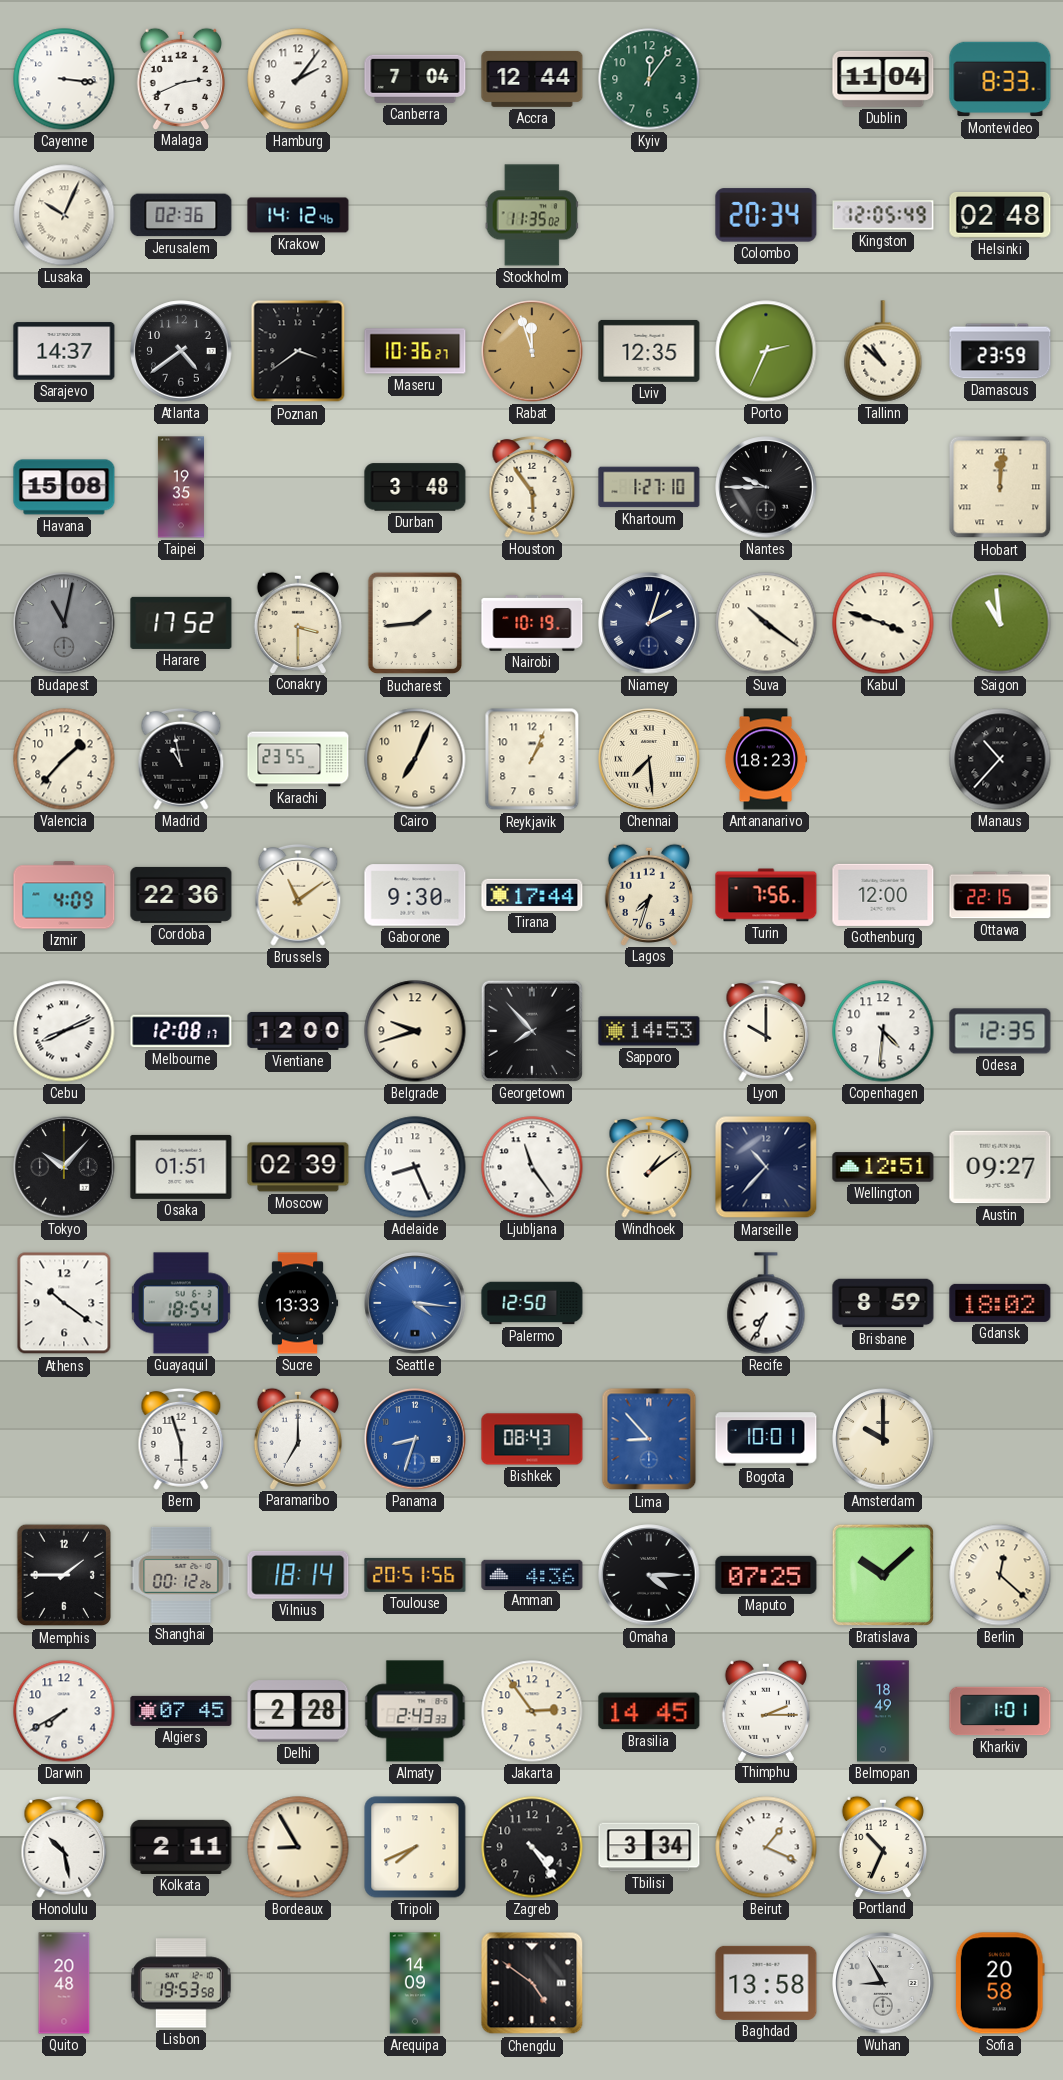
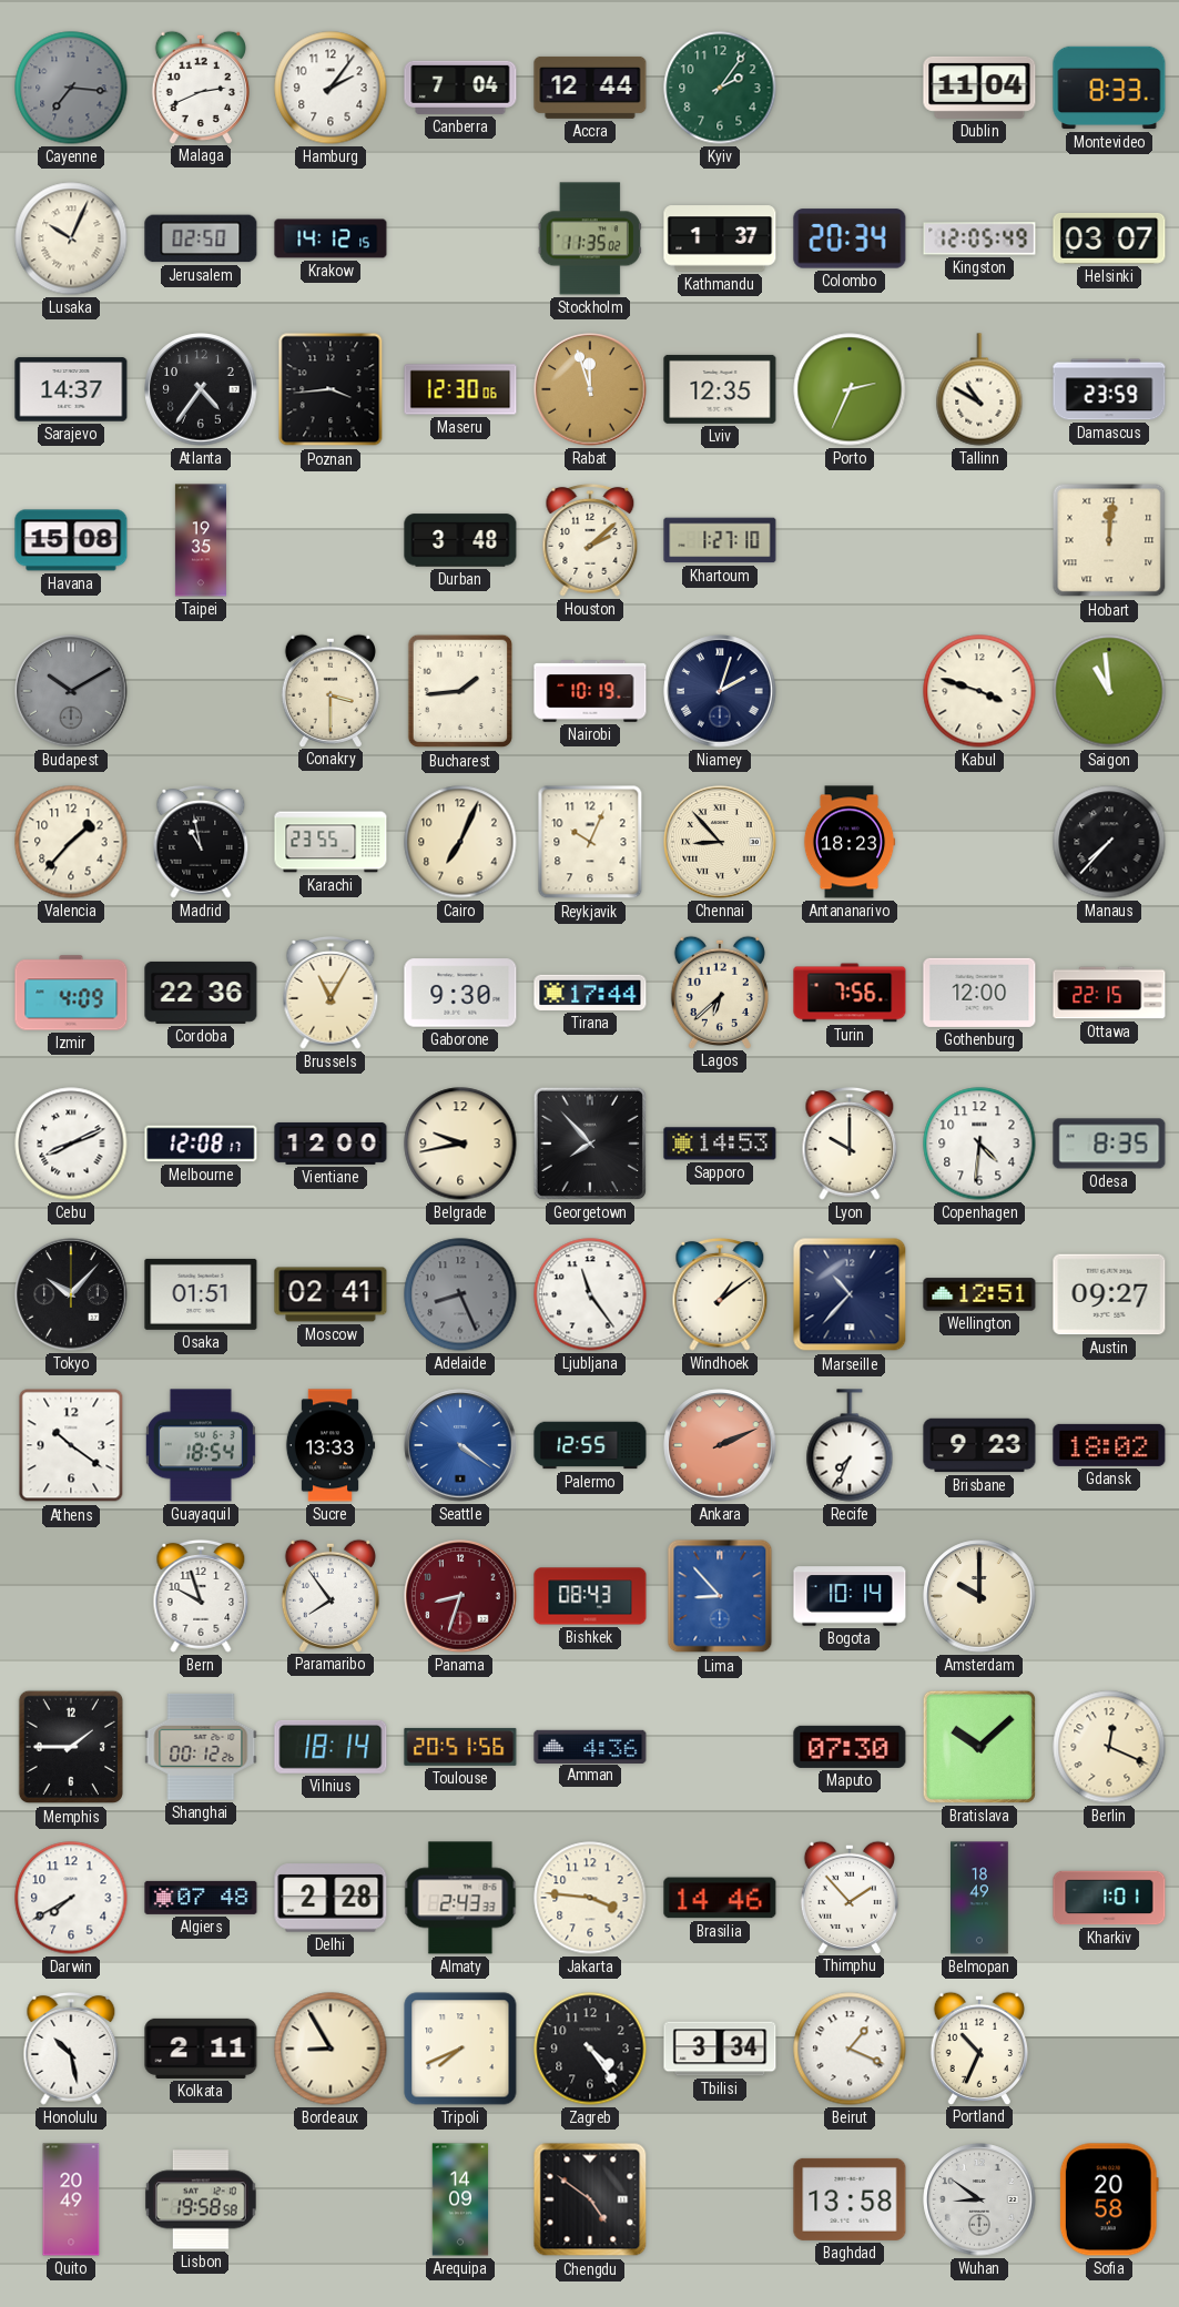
Cayenne: 3:16 -> 7:16 (71, 88)
Cayenne dial: white -> grey (71, 88)
Kyiv: 12:06 -> 2:06 (720, 88)
Jerusalem: 02:36 -> 02:50 (201, 238)
Krakow: 14:12:46 -> 14:12:15 (331, 238)
Kathmandu: none -> 1:37 (720, 238)
Helsinki: 02:48 -> 03:07 (1109, 240)
Atlanta: 4:39 -> 4:36 (201, 389)
Poznan: 3:39 -> 3:44 (331, 389)
Maseru: 10:36 -> 12:30 (460, 389)
Tallinn: 10:52 -> 10:50 (979, 389)
Houston: 5:54 -> 2:08 (590, 540)
Nantes: 9:45 -> none (766, 487)
Budapest: 11:02 -> 10:10 (71, 691)
Harare: 17:52 -> none (181, 623)
Suva: 10:21 -> none (766, 623)
Reykjavik: 1:04 -> 10:04 (590, 842)
Chennai: 7:29 -> 8:53 (720, 842)
Manaus: 10:37 -> 7:37 (1109, 842)
Brussels: 11:09 -> 11:05 (331, 993)
Lagos: 7:33 -> 6:38 (720, 992)
Belgrade: 9:42 -> 9:43 (460, 1144)
Odesa: 12:35 -> 8:35 (1109, 1144)
Moscow: 02:39 -> 02:41 (331, 1294)
Adelaide dial: white -> grey (460, 1294)
Seattle: 4:16 -> 4:21 (460, 1445)
Palermo: 12:50 -> 12:55 (590, 1445)
Ankara: none -> 2:11 (720, 1445)
Brisbane: 8:59 -> 9:23 (979, 1445)
Bern: 5:57 -> 9:57 (201, 1596)
Paramaribo: 7:00 -> 7:54 (331, 1595)
Panama dial: blue -> burgundy (460, 1596)
Bogota: 10:01 -> 10:14 (850, 1596)
Omaha: 4:15 -> none (649, 1575)
Maputo: 07:25 -> 07:30 (850, 1747)
Berlin: 12:22 -> 12:19 (1109, 1747)
Algiers: 07:45 -> 07:48 (201, 1898)
Jakarta: 2:54 -> 3:46 (590, 1898)
Brasilia: 14:45 -> 14:46 (720, 1898)
Thimphu: 2:15 -> 1:53 (850, 1897)
Quito: 20:48 -> 20:49 (71, 2199)
Lisbon: 19:53 -> 19:58 (201, 2199)
Wuhan: 8:55 -> 8:51 (979, 2199)
